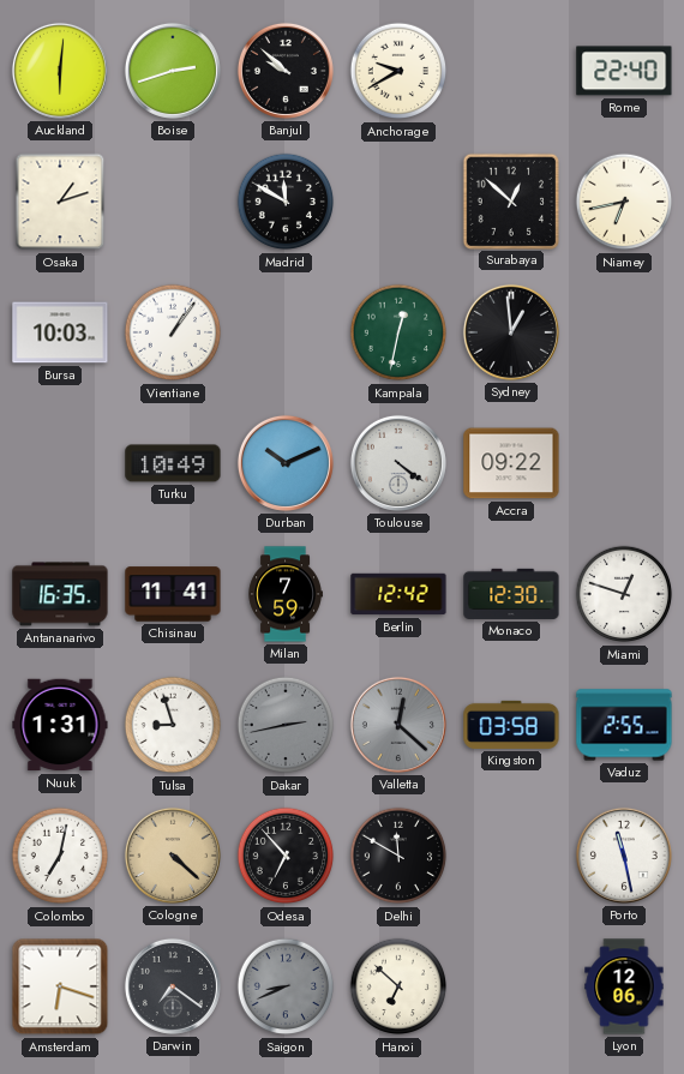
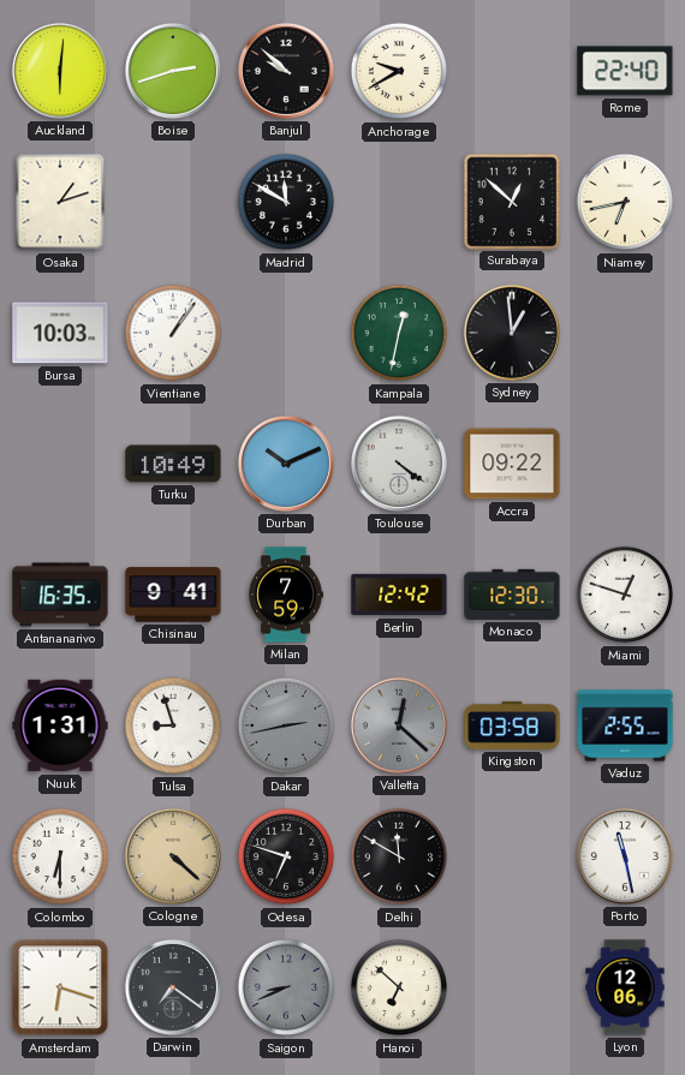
Chisinau: 11:41 -> 9:41 (173, 595)
Colombo: 7:02 -> 6:30 (60, 856)
Odesa: 6:53 -> 6:48 (286, 856)
